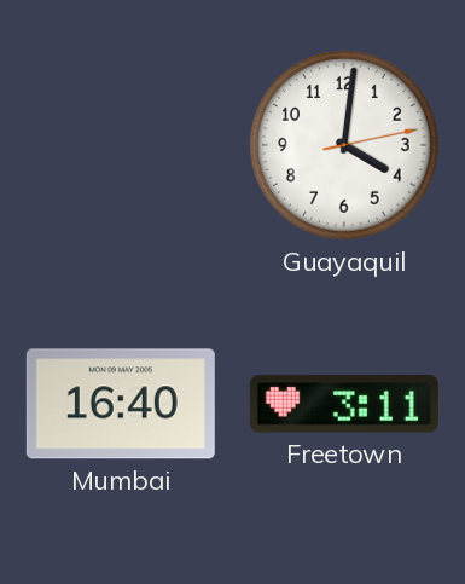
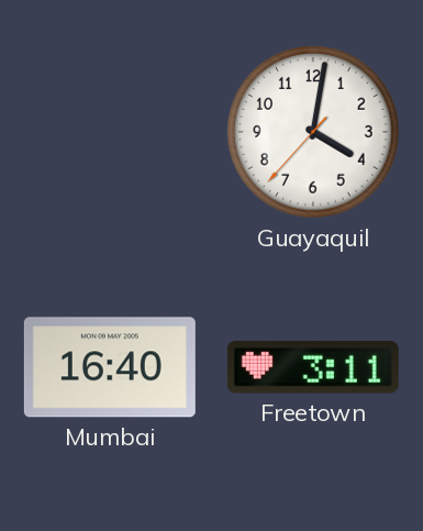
Guayaquil: 4:01:13 -> 4:01:37 (314, 133)
